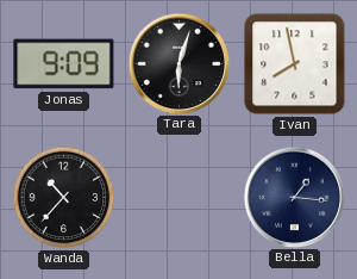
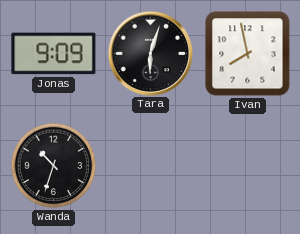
Wanda: 10:37 -> 10:33 (54, 166)
Bella: 1:16 -> none (294, 197)
